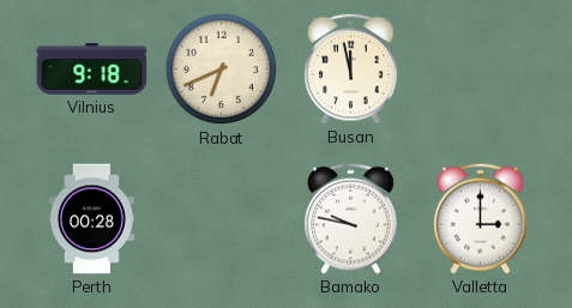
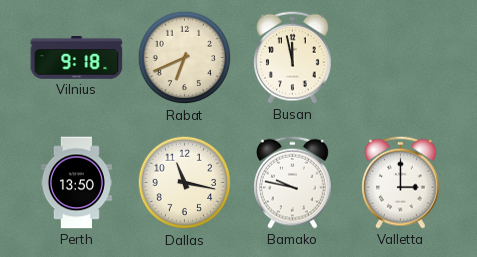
Perth: 00:28 -> 13:50 (76, 183)
Dallas: none -> 11:17 (185, 183)
